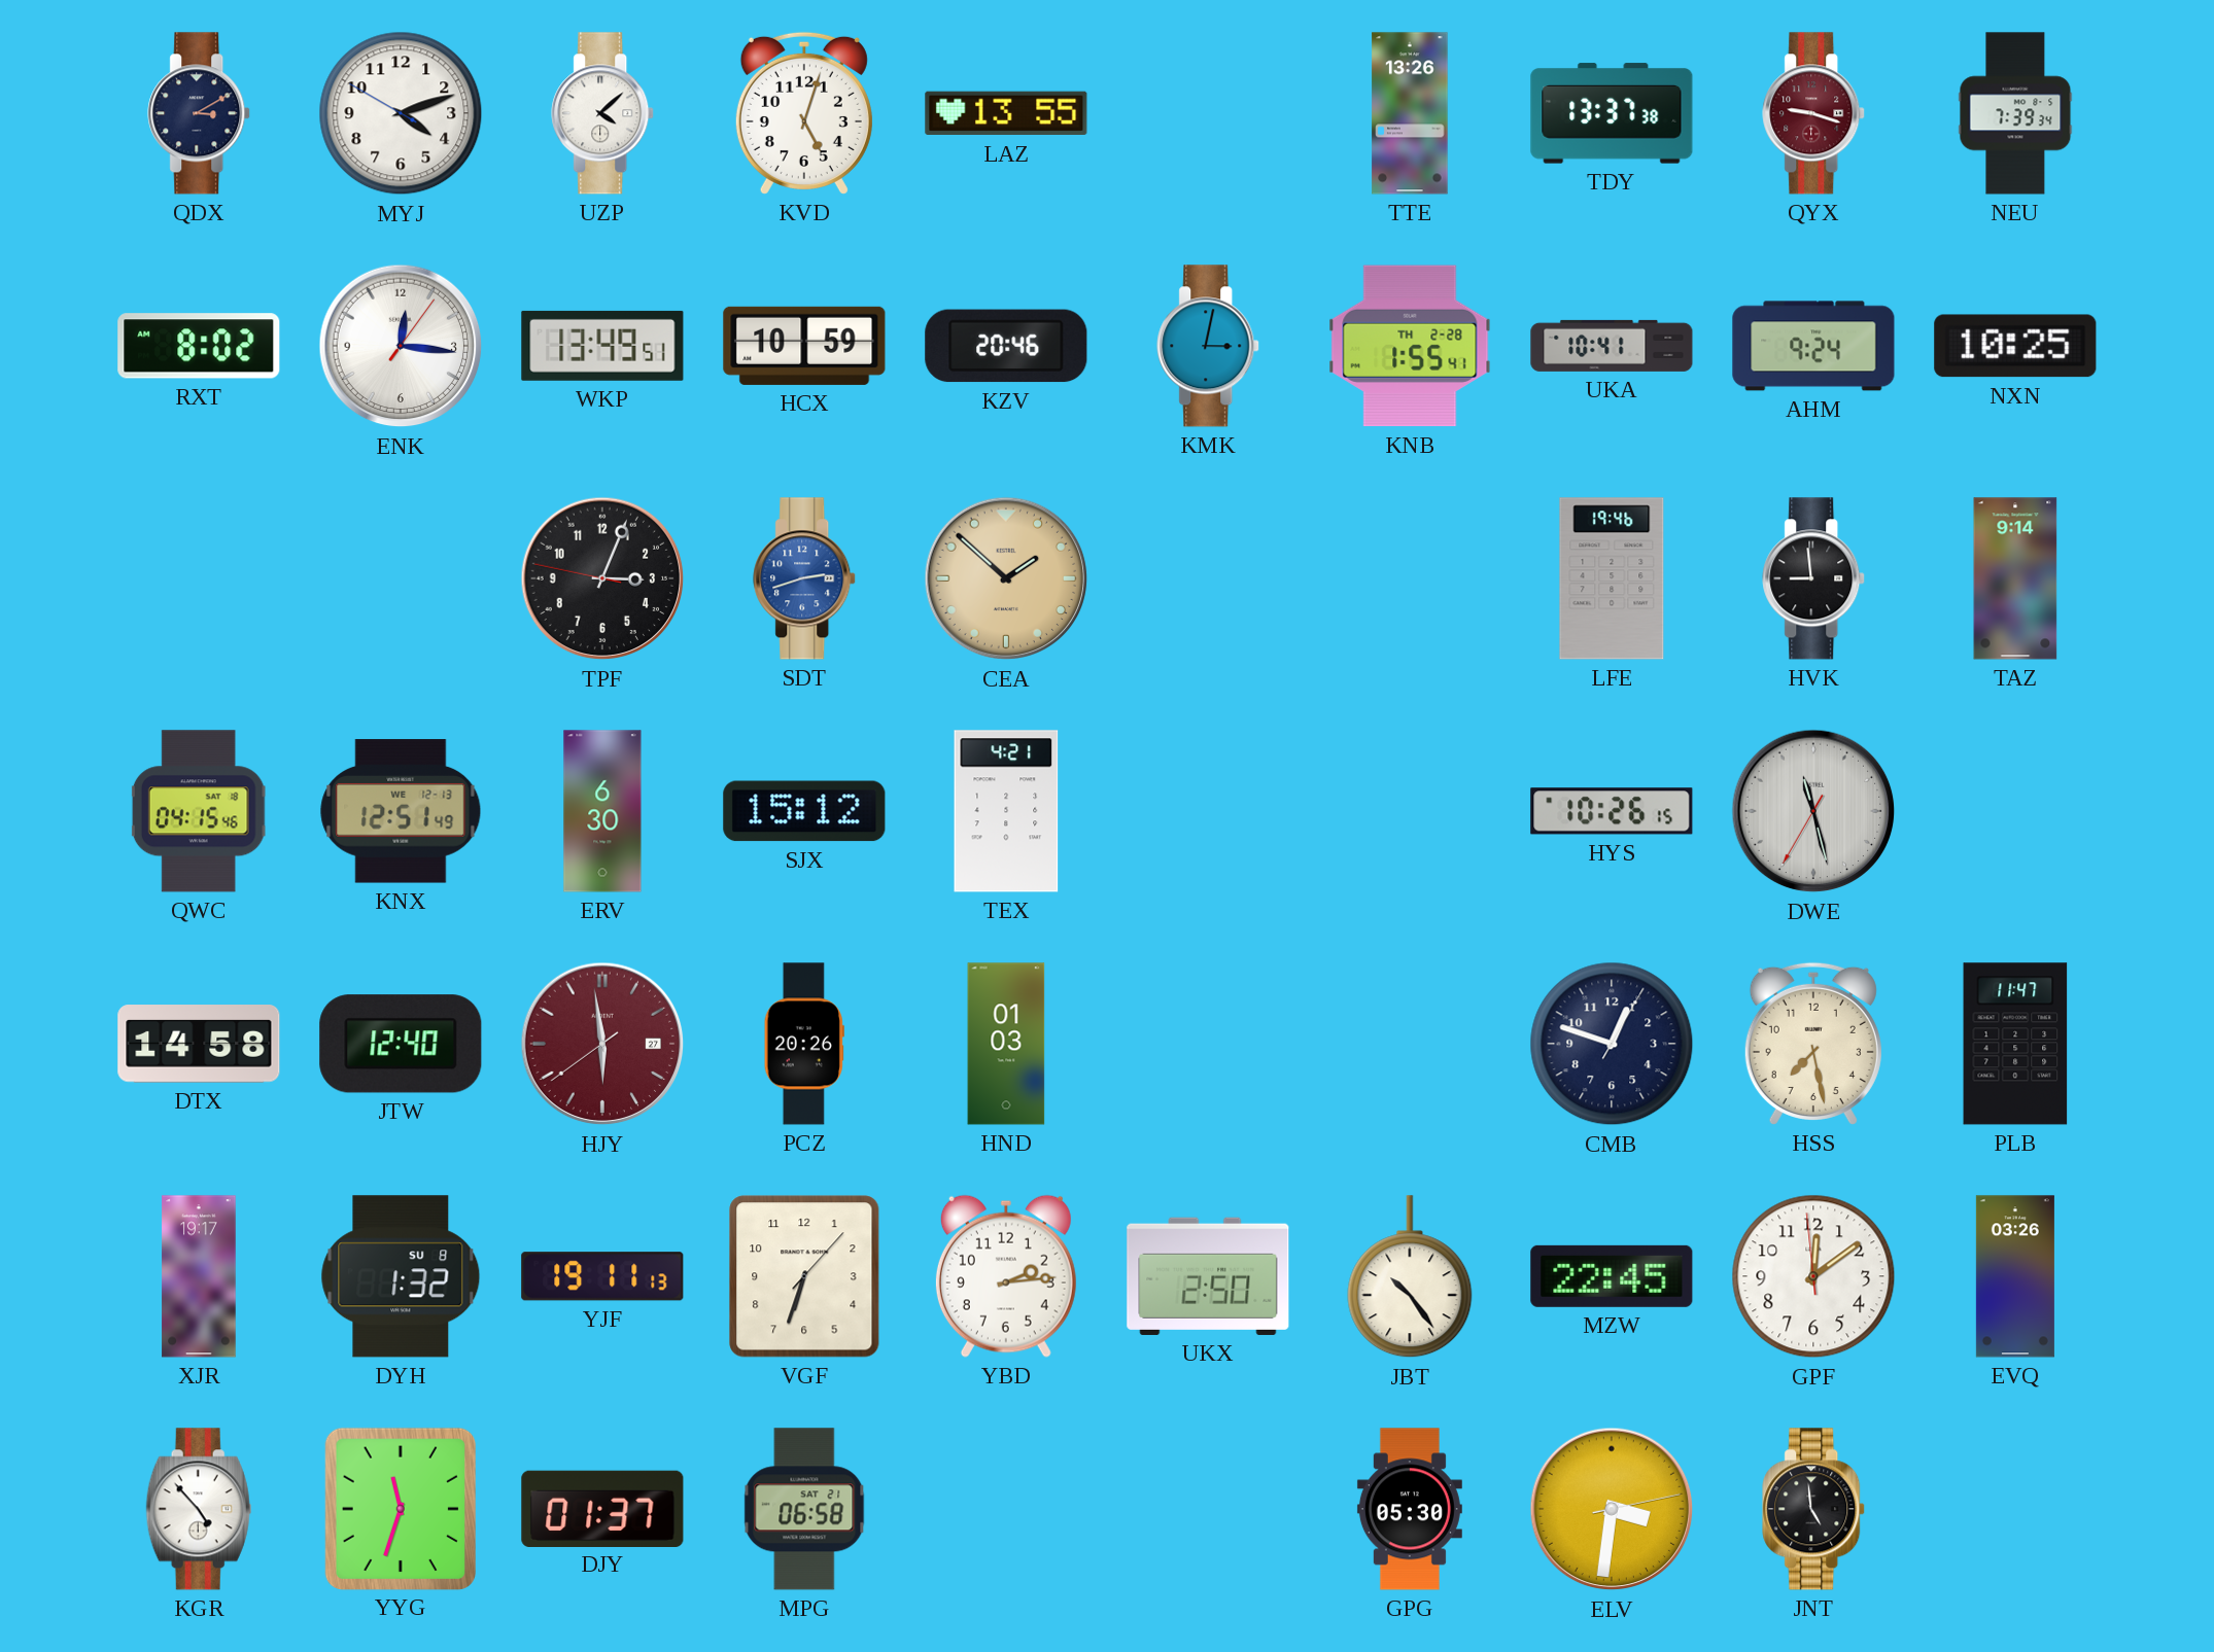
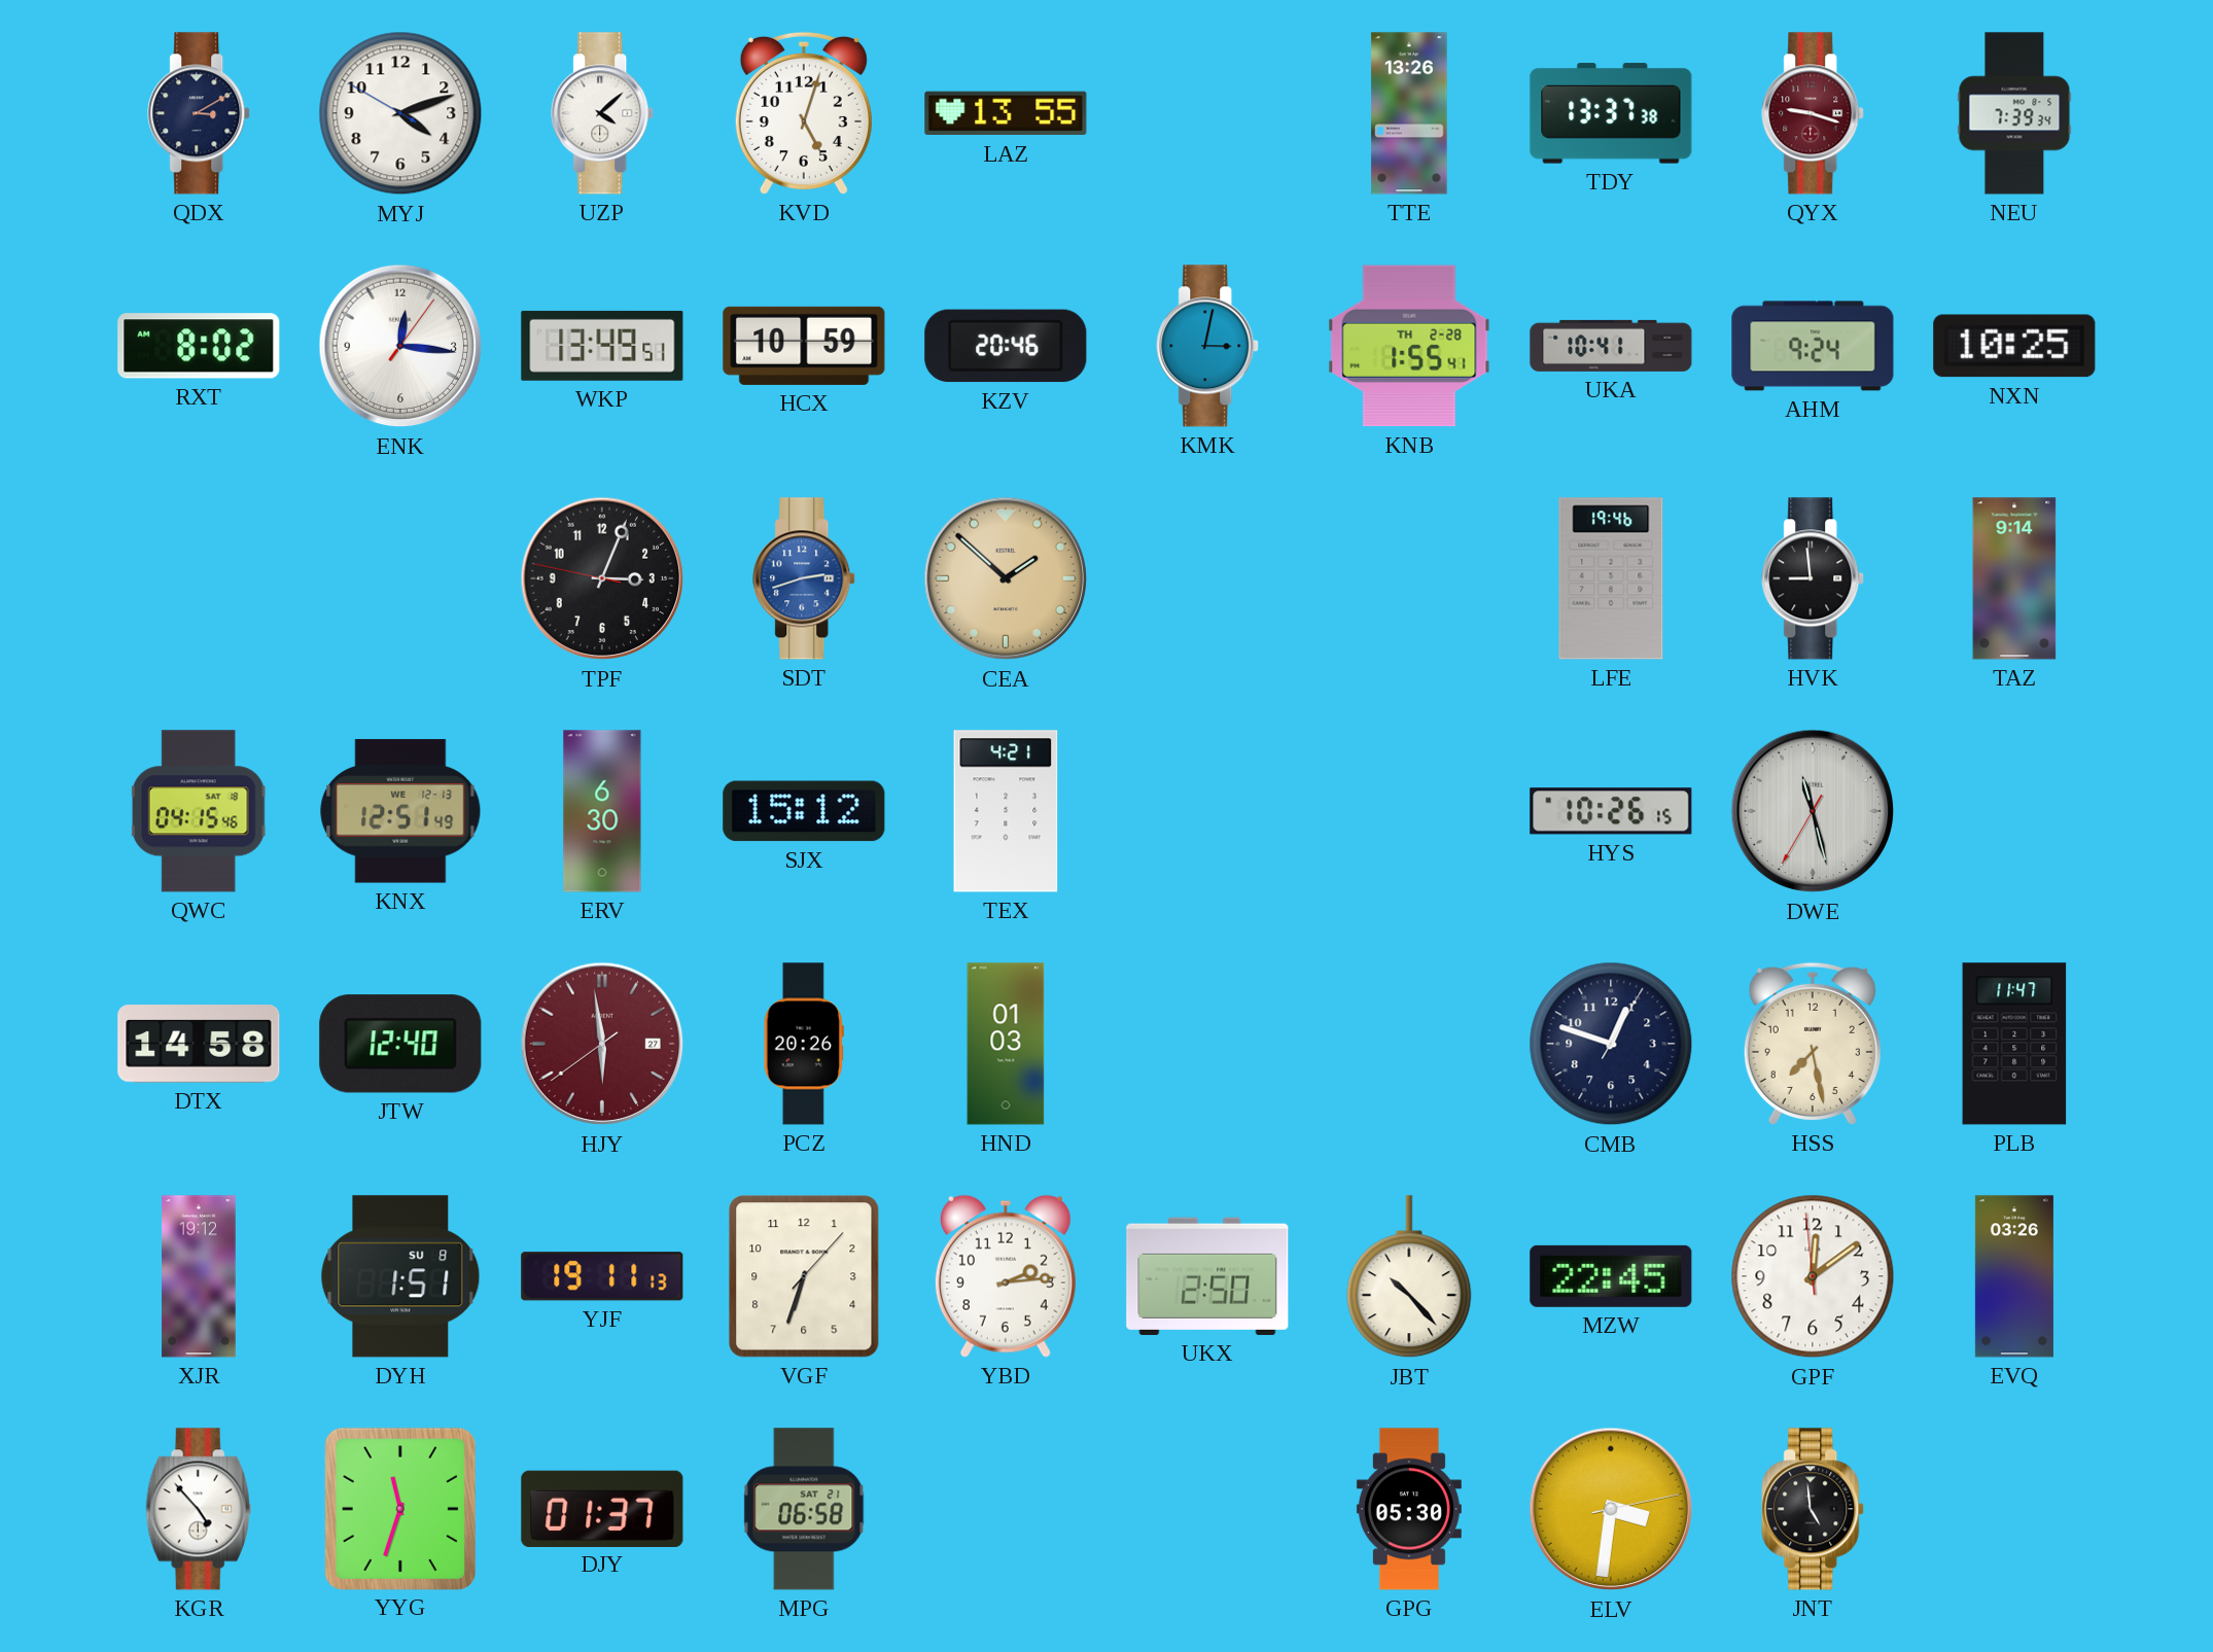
XJR: 19:17 -> 19:12 (199, 1276)
DYH: 1:32 -> 1:51 (400, 1276)
JBT: 10:24 -> 10:23 (1409, 1277)
